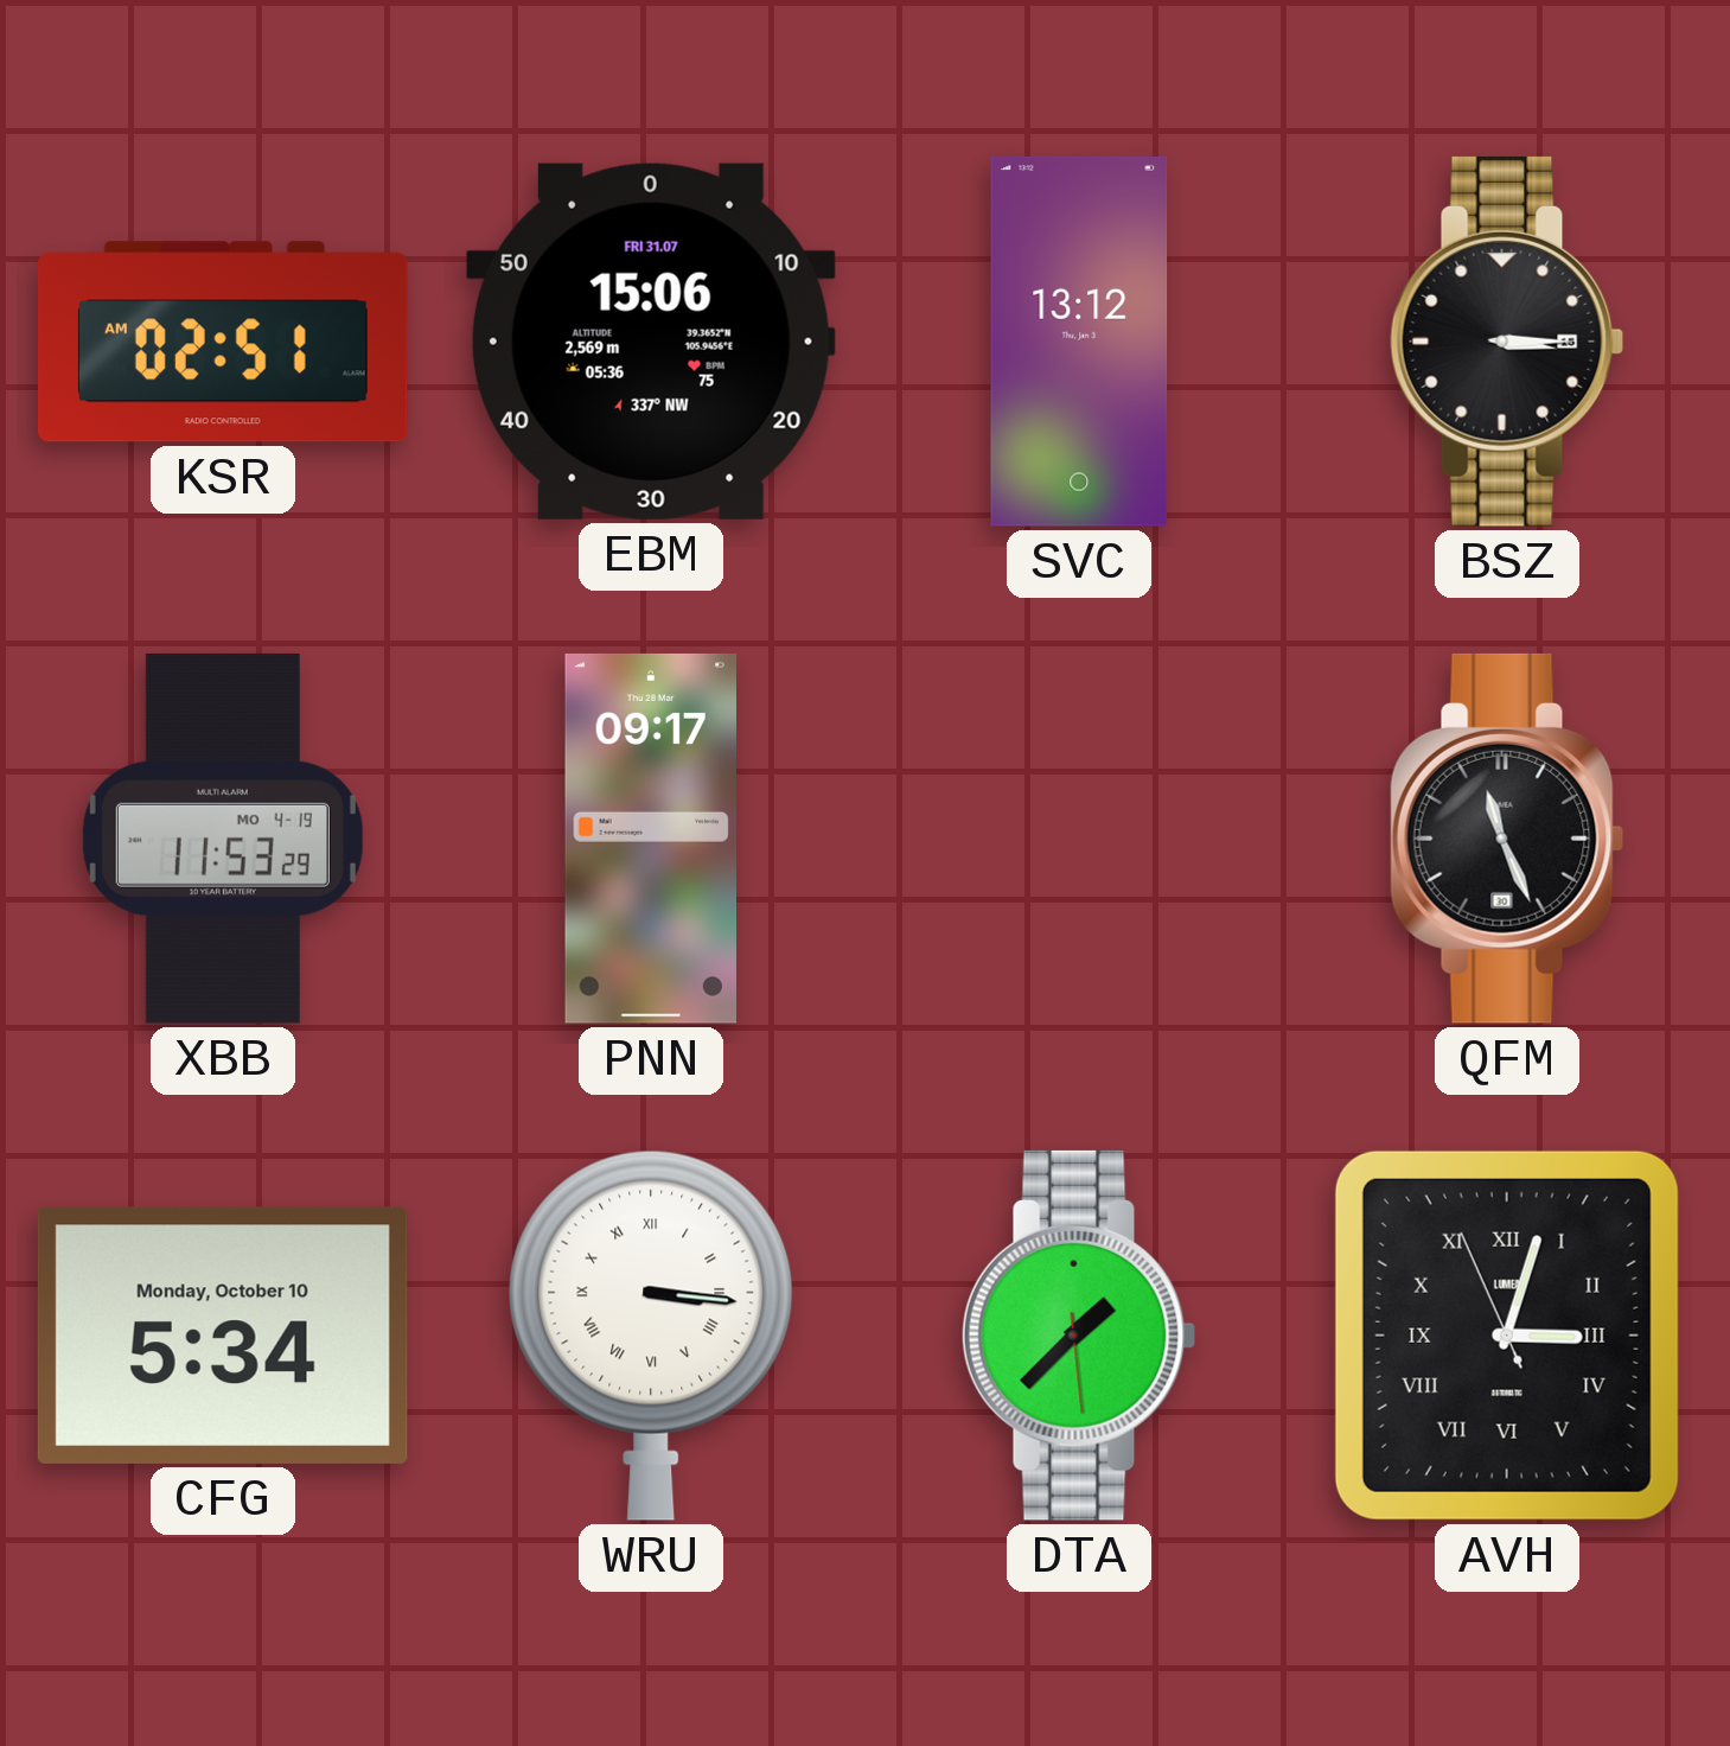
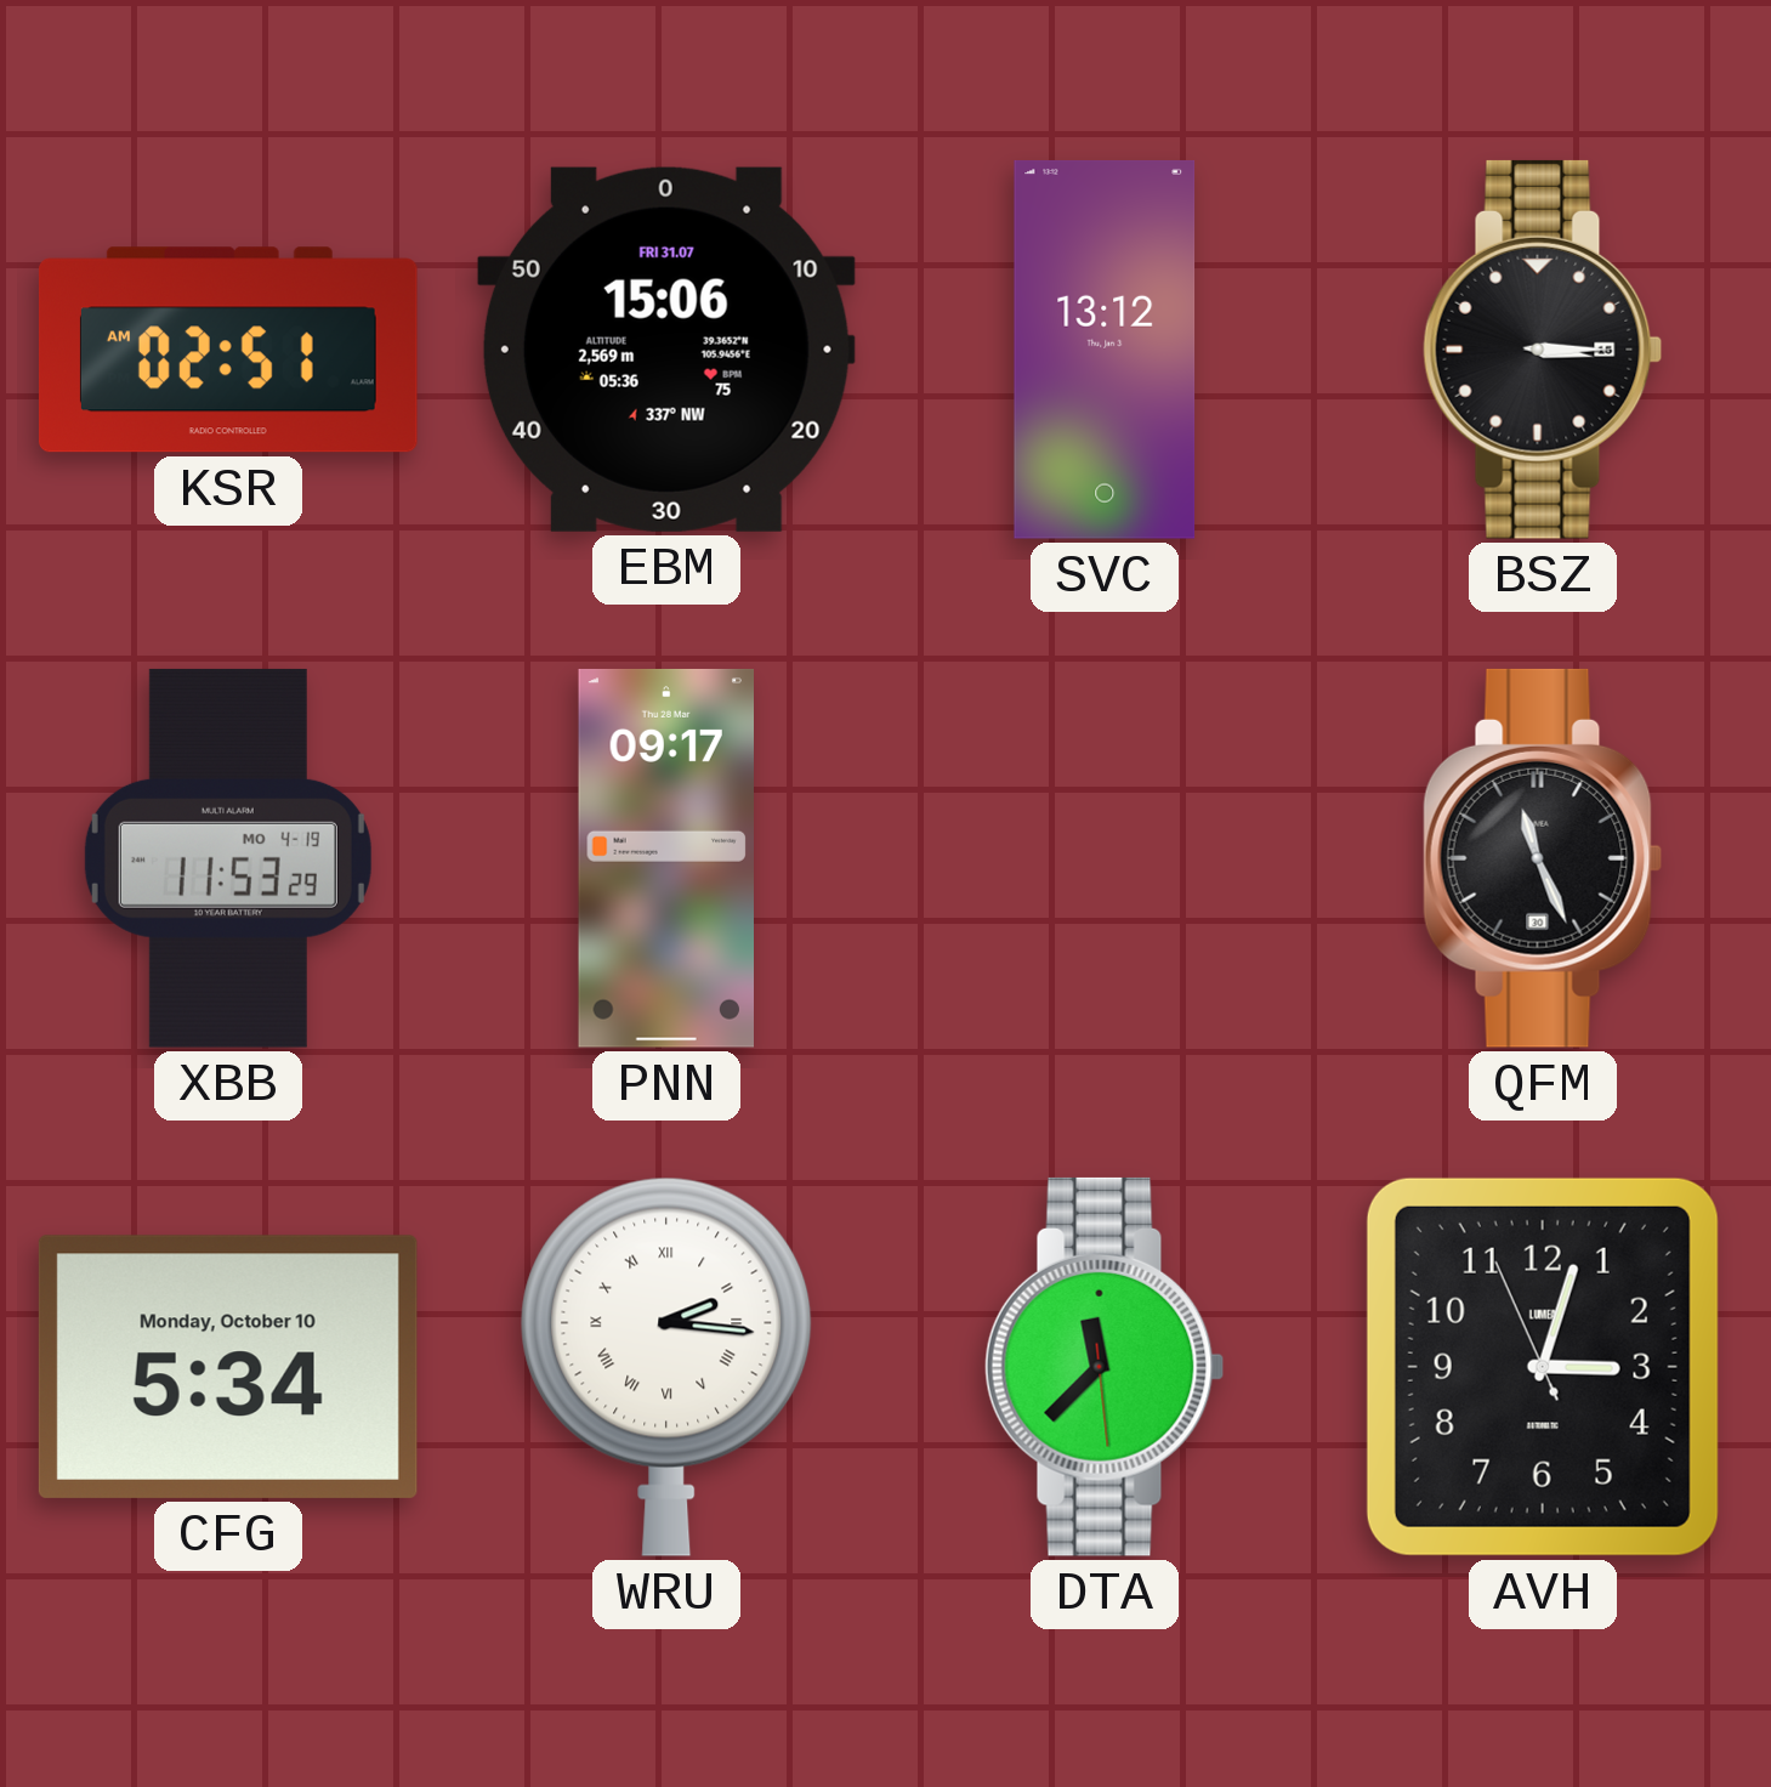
WRU: 3:16 -> 2:16 (666, 1367)
DTA: 1:37 -> 11:37 (1105, 1367)
AVH numerals: Roman -> Arabic (1543, 1367)
